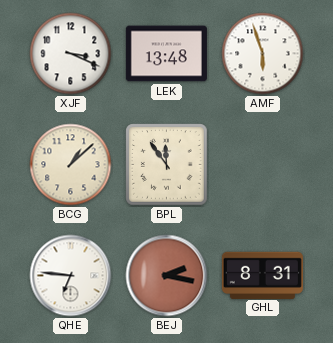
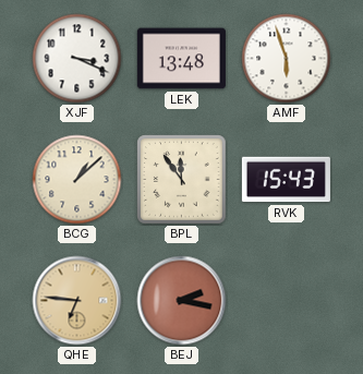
RVK: none -> 15:43 (286, 180)
QHE dial: white -> champagne (77, 301)
GHL: 8:31 -> none (262, 275)
